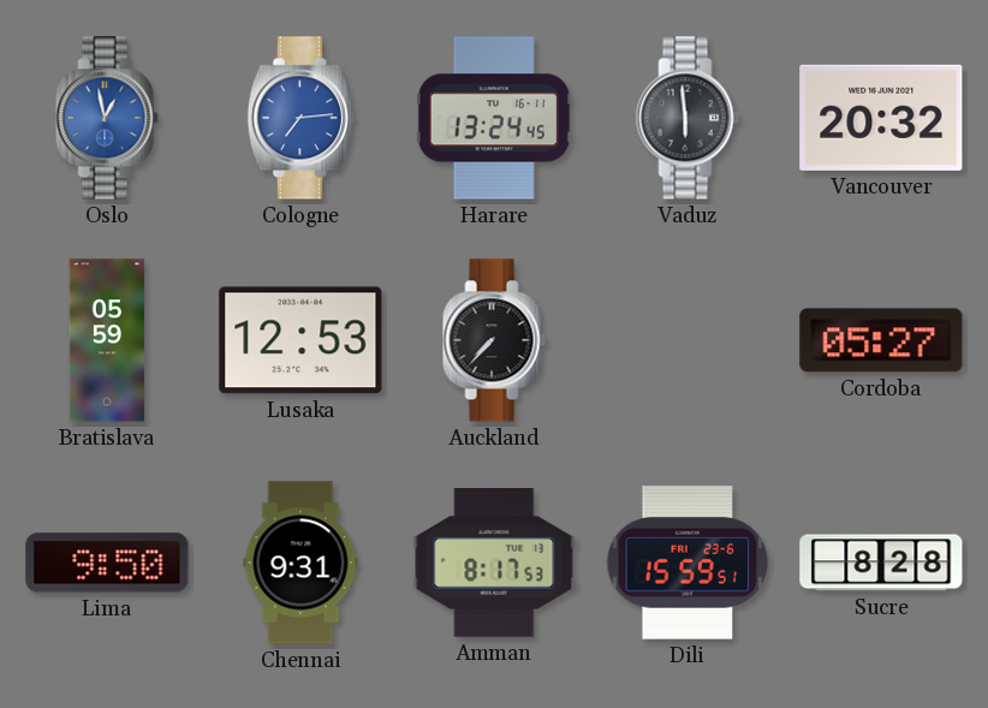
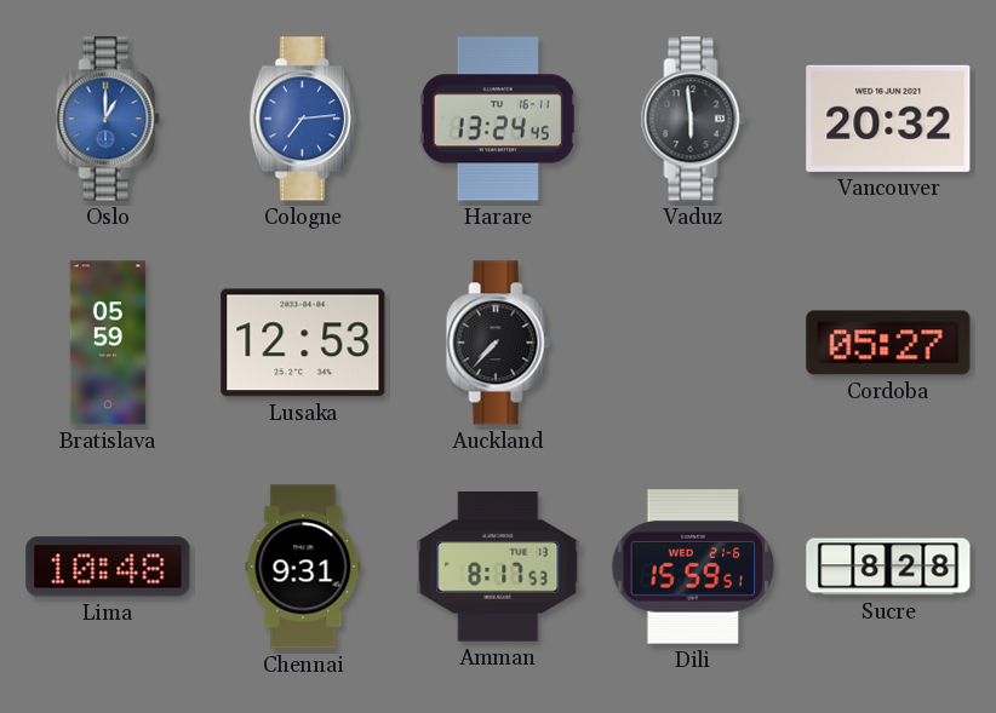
Oslo: 12:58 -> 1:00 (108, 119)
Lima: 9:50 -> 10:48 (108, 567)
Dili date: FRI 23-6 -> WED 21-6 (693, 567)
